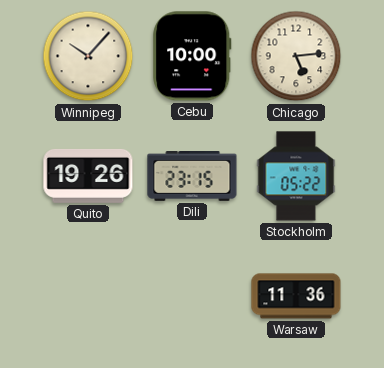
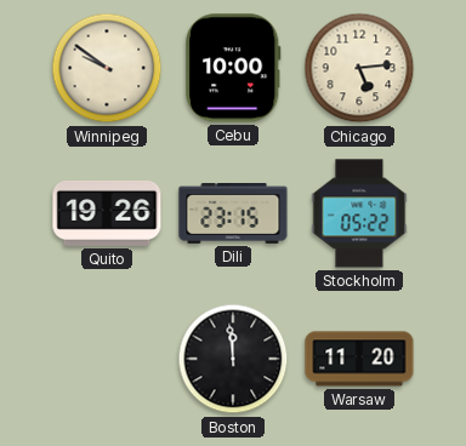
Winnipeg: 10:07 -> 9:51 (107, 68)
Boston: none -> 11:59 (233, 359)
Warsaw: 11:36 -> 11:20 (359, 359)
